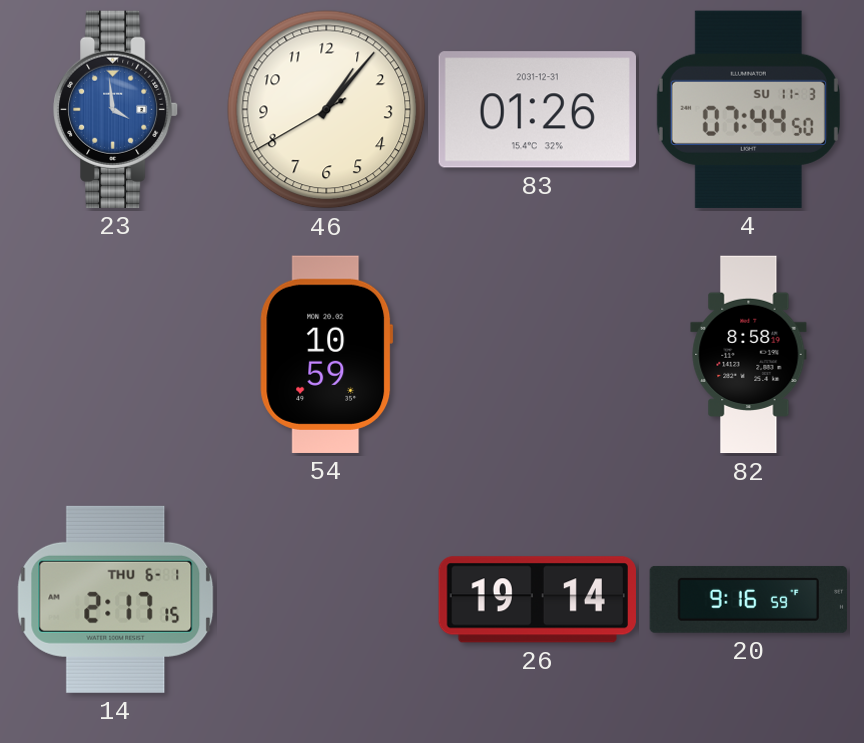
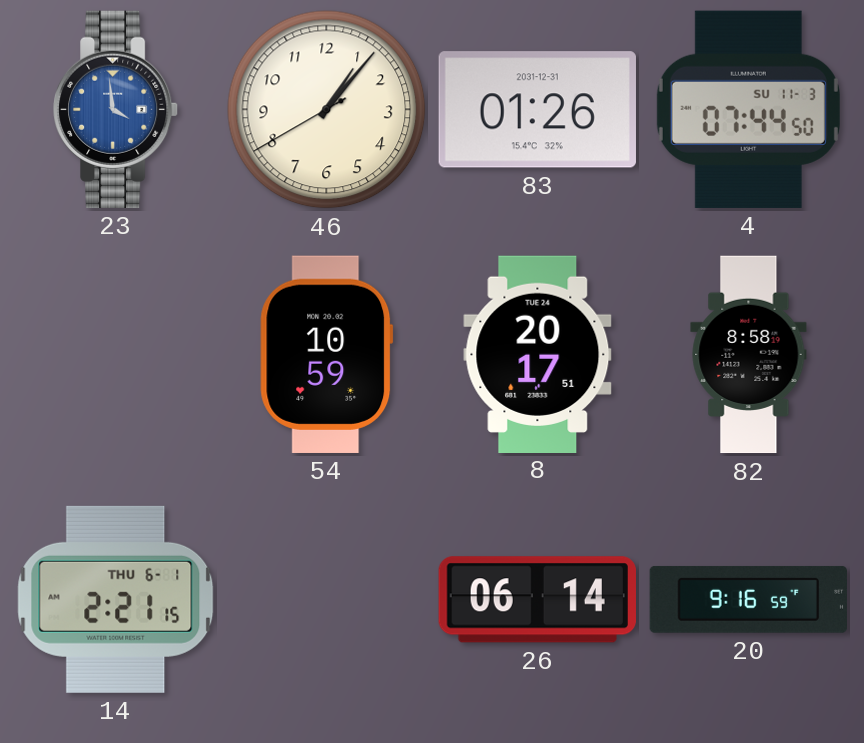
8: none -> 20:17 (538, 354)
14: 2:17 -> 2:21 (116, 599)
26: 19:14 -> 06:14 (537, 600)
